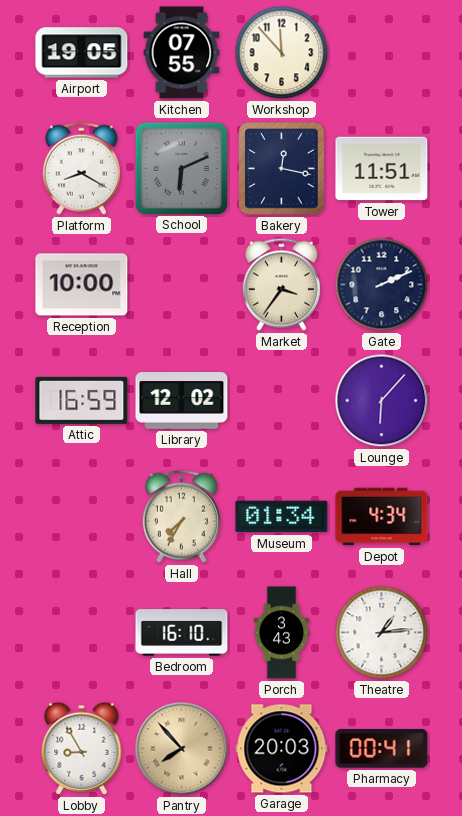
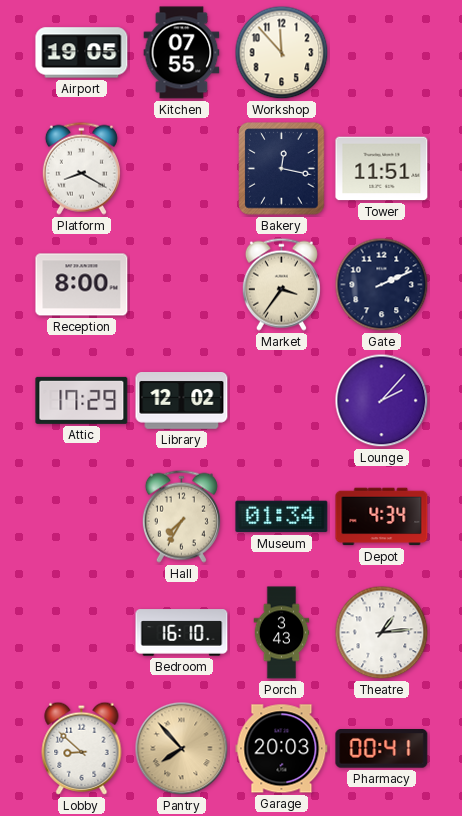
School: 6:11 -> none (181, 168)
Reception: 10:00 -> 8:00 (82, 285)
Attic: 16:59 -> 17:29 (82, 400)
Lounge: 6:07 -> 2:07 (382, 401)
Lobby: 8:55 -> 8:52 (82, 748)
